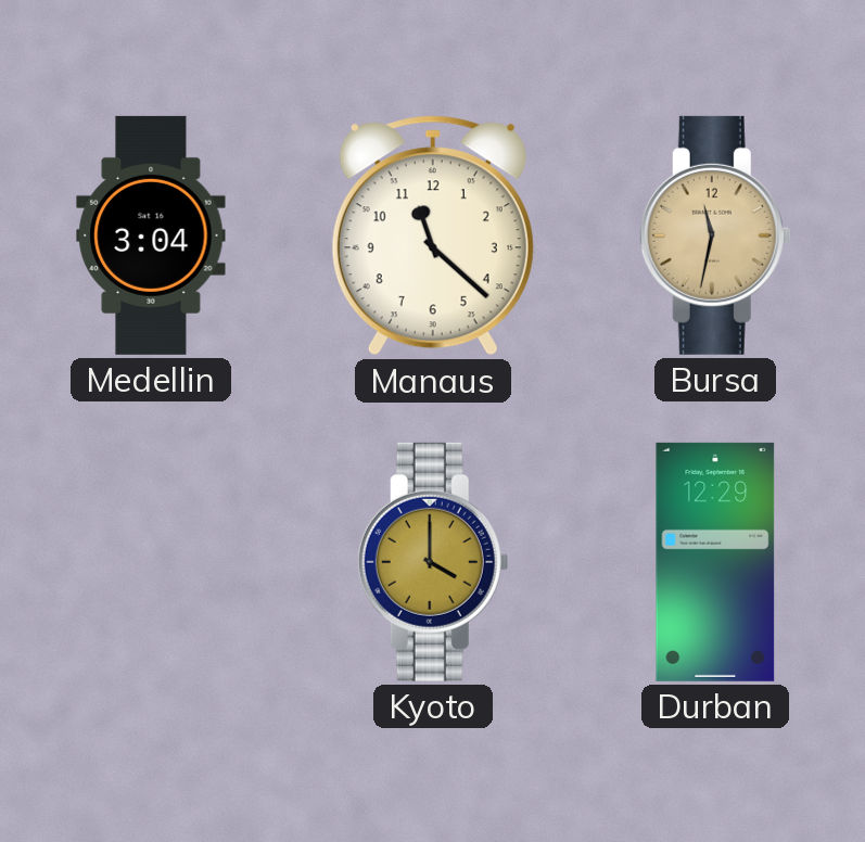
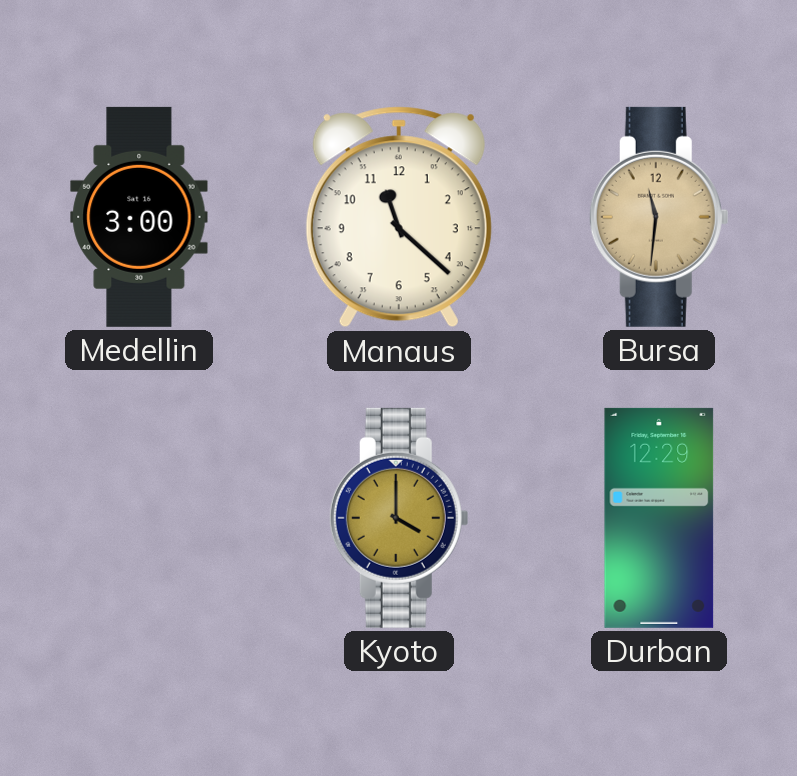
Medellin: 3:04 -> 3:00 (139, 217)
Bursa: 11:32 -> 11:31 (659, 217)
